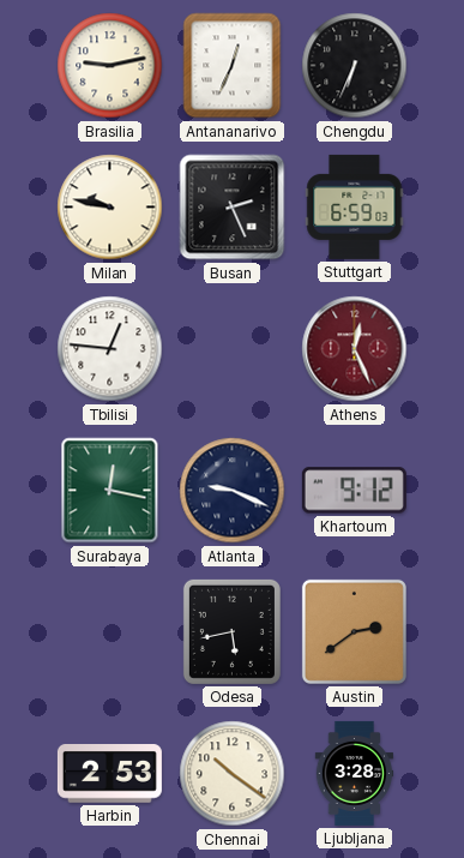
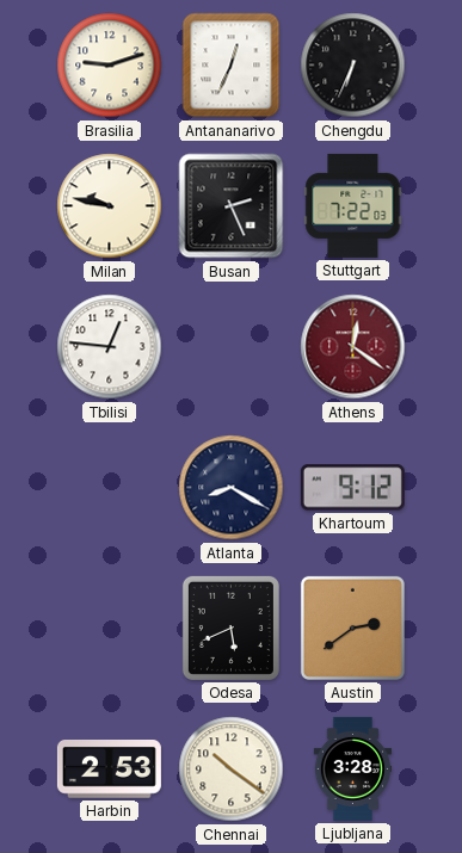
Brasilia: 9:13 -> 9:12 (110, 66)
Stuttgart: 6:59 -> 7:22 (353, 205)
Athens: 12:26 -> 12:21 (353, 347)
Surabaya: 12:17 -> none (110, 491)
Atlanta: 9:19 -> 8:20 (232, 488)
Odesa: 5:43 -> 5:41 (230, 628)
